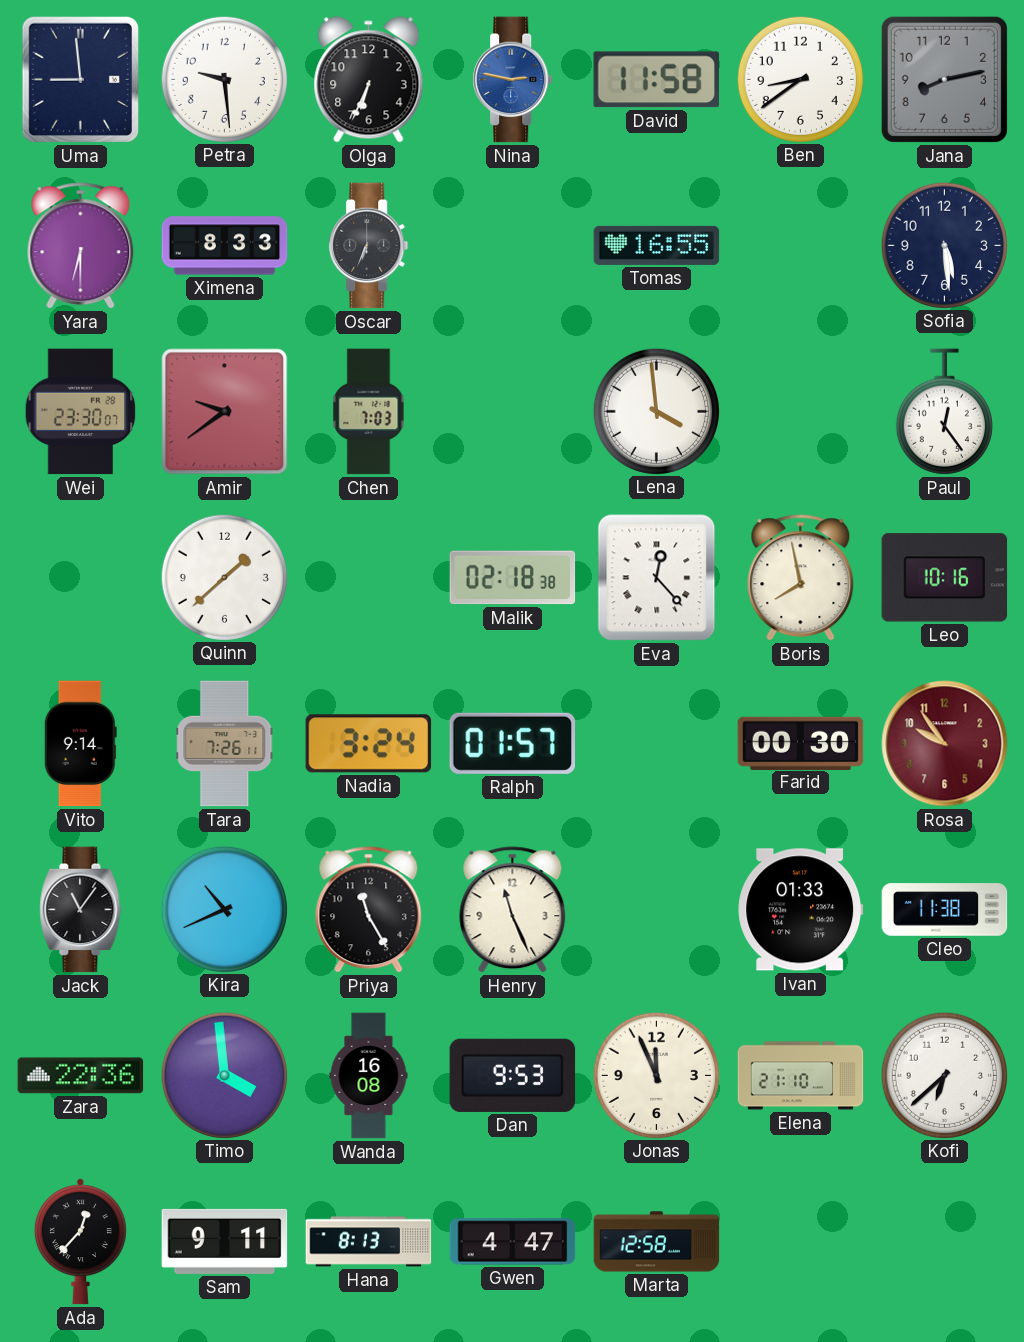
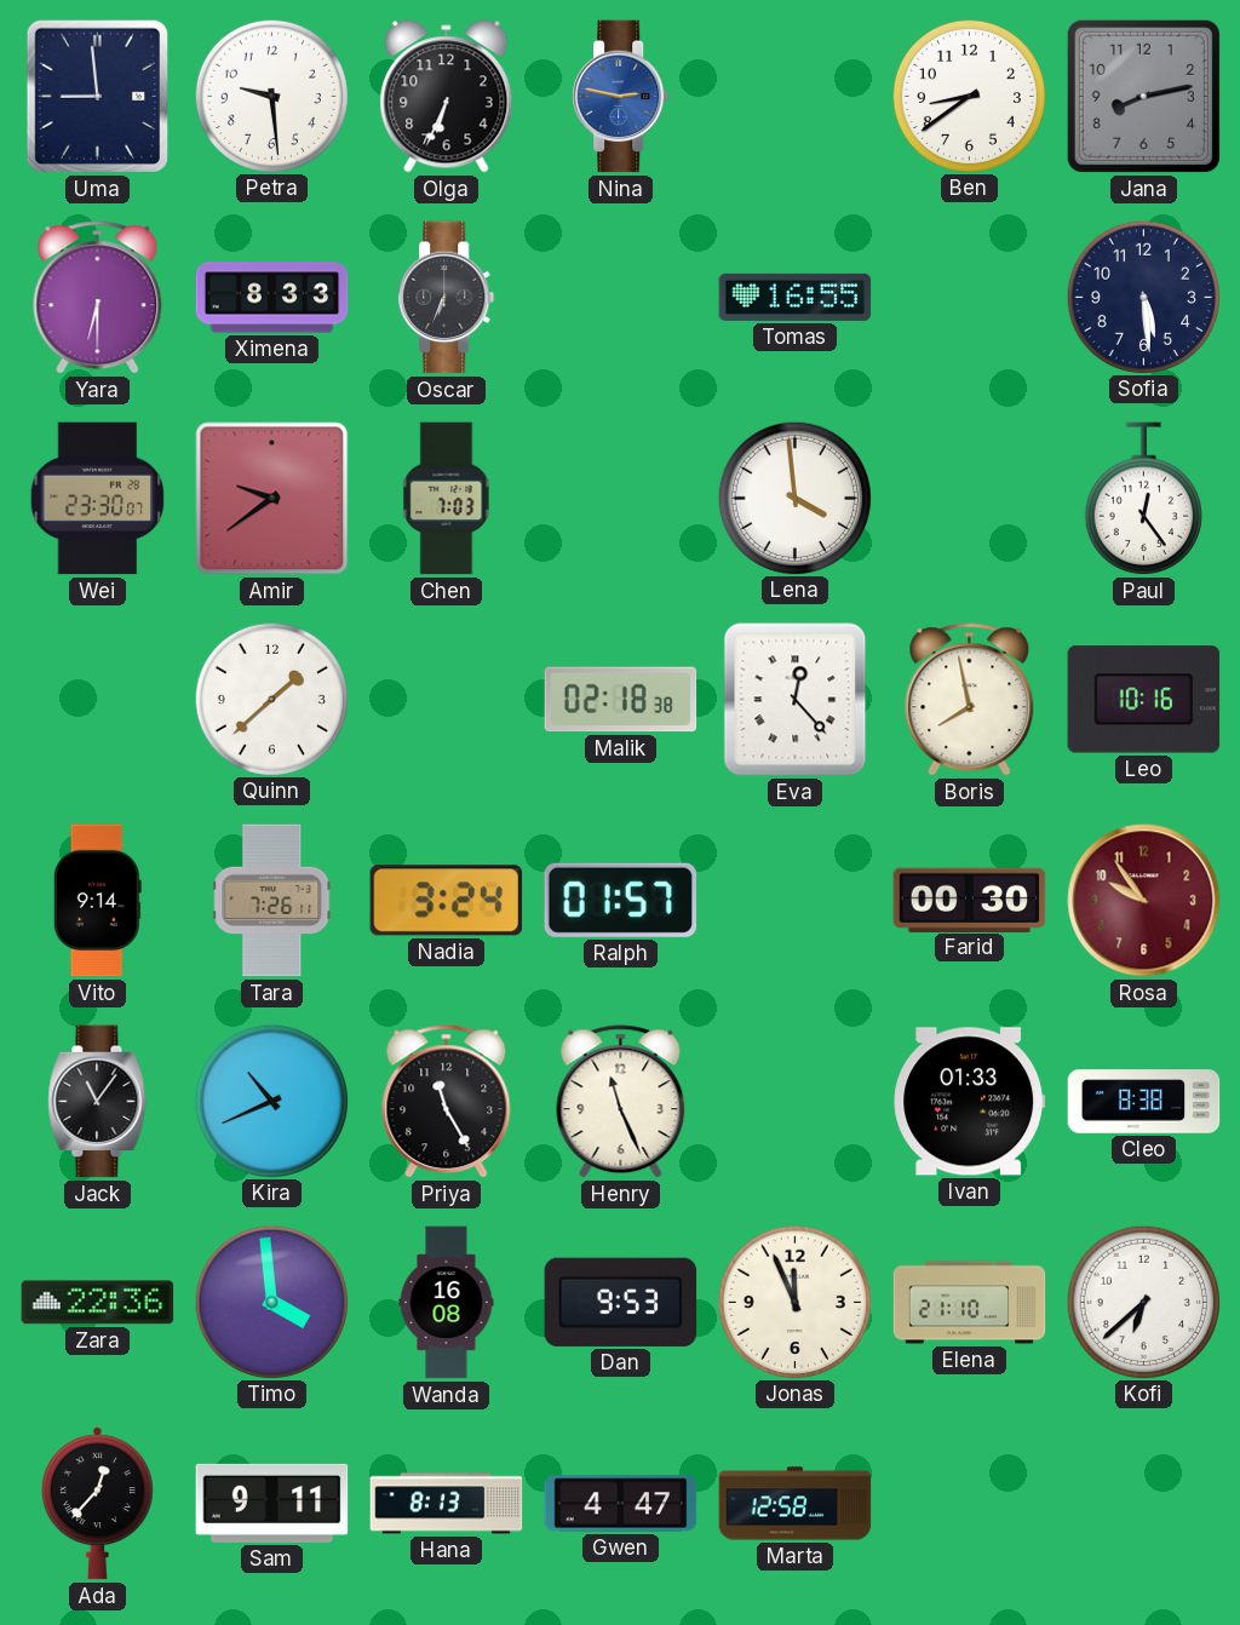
David: 11:58 -> none (656, 80)
Cleo: 11:38 -> 8:38 (1144, 1102)
